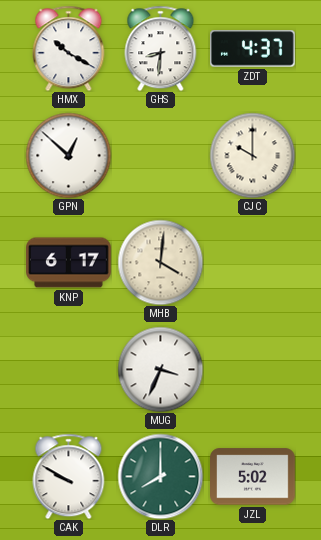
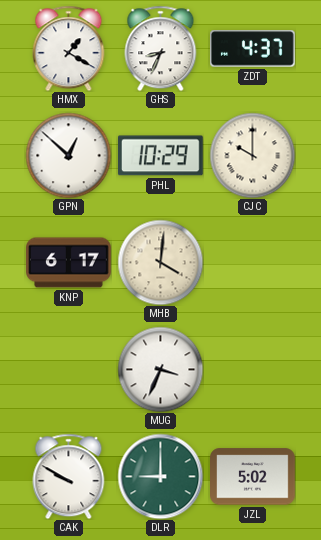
HMX: 10:20 -> 1:20 (69, 48)
GHS: 8:31 -> 8:34 (161, 48)
PHL: none -> 10:29 (160, 156)
DLR: 8:00 -> 9:00 (160, 476)
